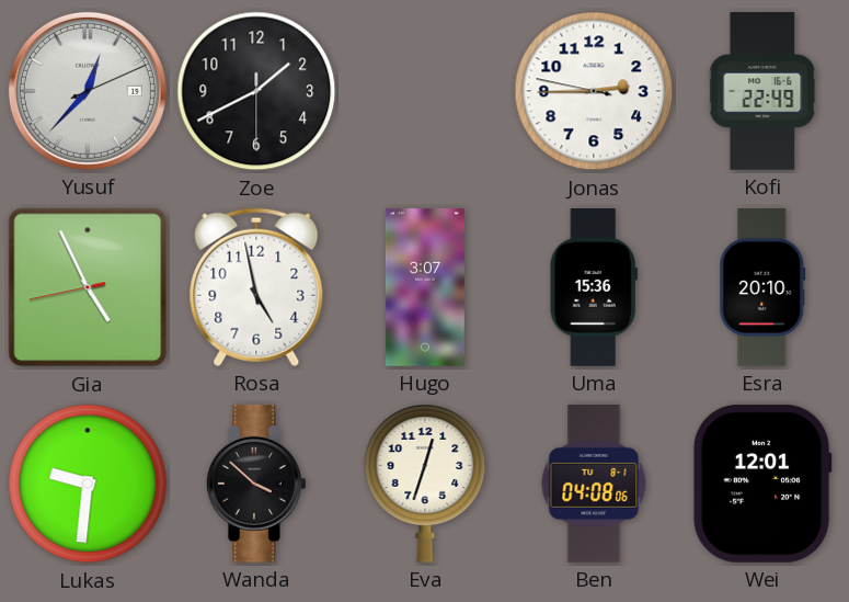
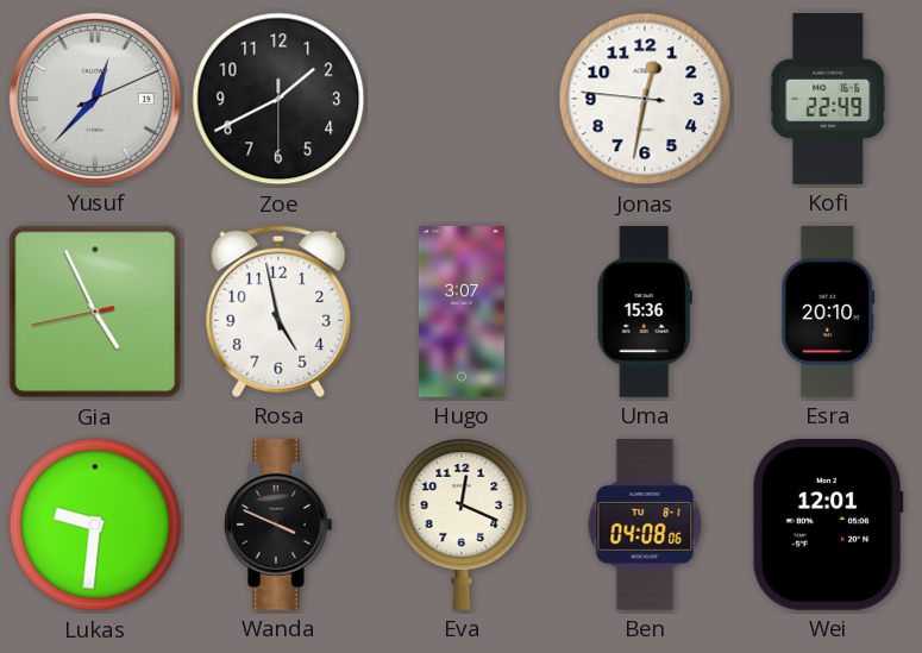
Jonas: 2:44 -> 12:31 (645, 99)
Wanda: 3:52 -> 3:49 (278, 526)
Eva: 12:33 -> 12:19 (462, 525)
